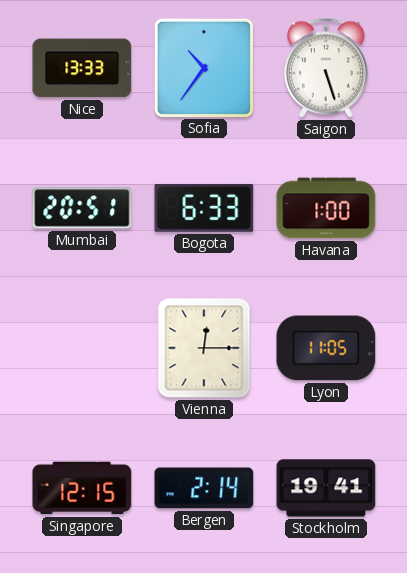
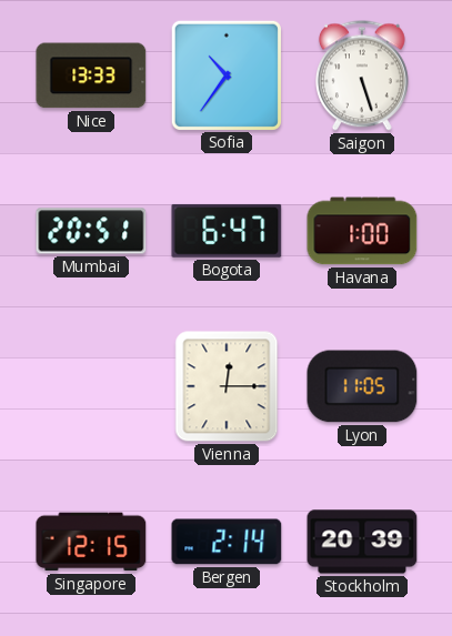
Bogota: 6:33 -> 6:47 (227, 231)
Stockholm: 19:41 -> 20:39 (362, 542)
